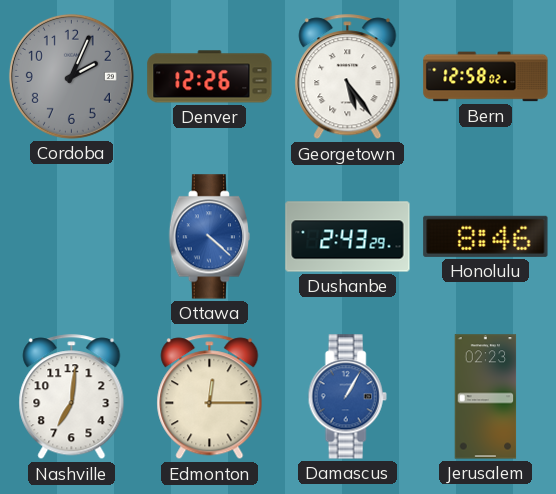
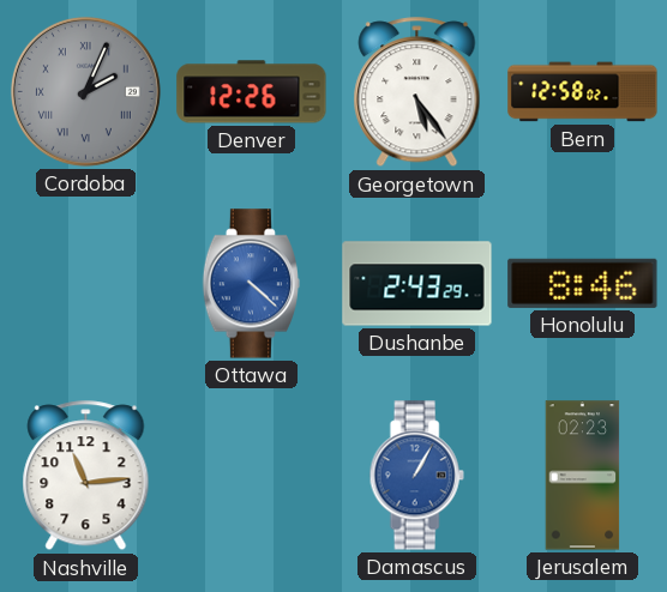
Cordoba numerals: Arabic -> Roman (85, 91)
Nashville: 7:01 -> 11:14 (86, 476)
Edmonton: 12:15 -> none (210, 397)
